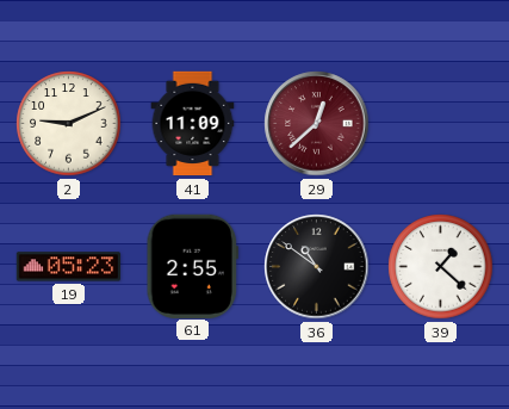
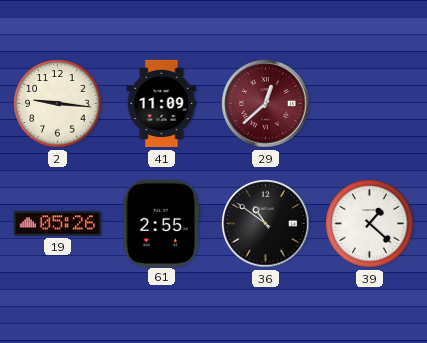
2: 9:11 -> 9:16 (58, 104)
19: 05:23 -> 05:26 (57, 224)
